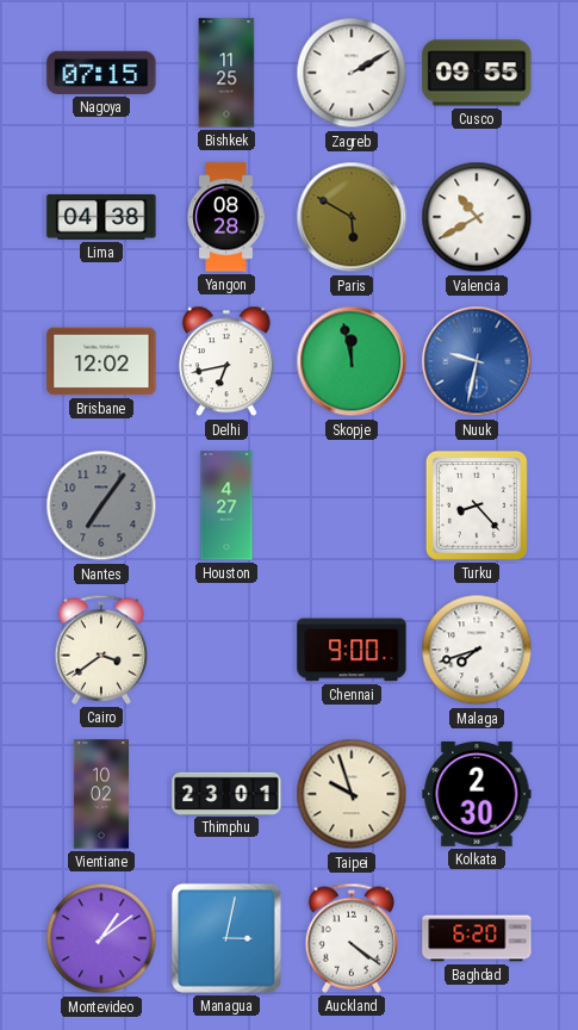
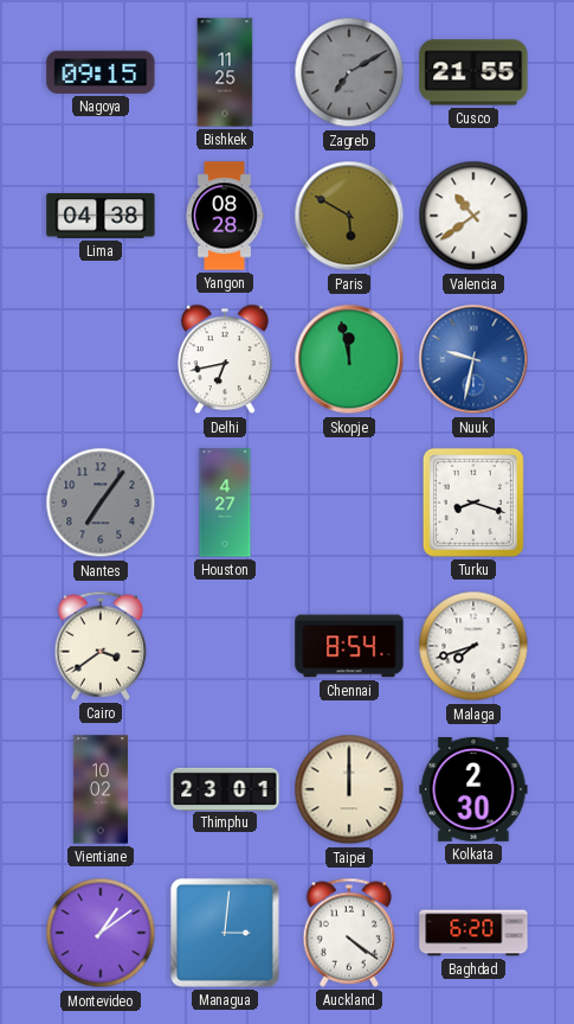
Nagoya: 07:15 -> 09:15 (101, 72)
Zagreb: 2:10 -> 7:10 (349, 72)
Zagreb dial: white -> grey (349, 72)
Cusco: 09:55 -> 21:55 (473, 72)
Valencia: 10:40 -> 10:39 (473, 216)
Brisbane: 12:02 -> none (101, 361)
Turku: 8:23 -> 8:18 (473, 503)
Chennai: 9:00 -> 8:54 (349, 646)
Taipei: 9:57 -> 12:00 (349, 789)
Managua: 3:02 -> 3:01 (225, 933)
